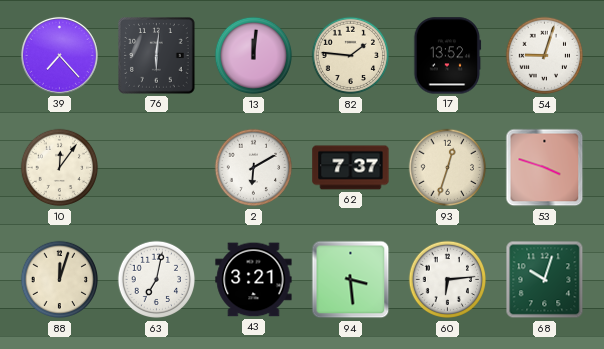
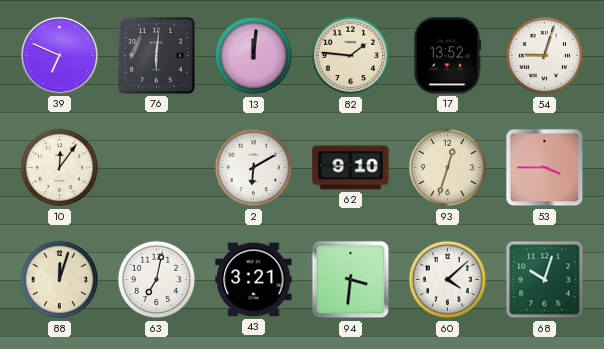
39: 7:23 -> 6:49 (59, 55)
62: 7:37 -> 9:10 (351, 168)
53: 3:48 -> 3:45 (545, 168)
94: 3:29 -> 3:31 (351, 280)
60: 6:14 -> 4:08 (448, 280)
